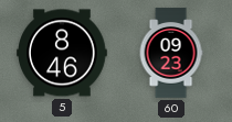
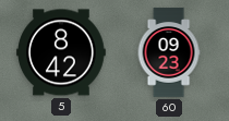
5: 8:46 -> 8:42 (61, 52)
